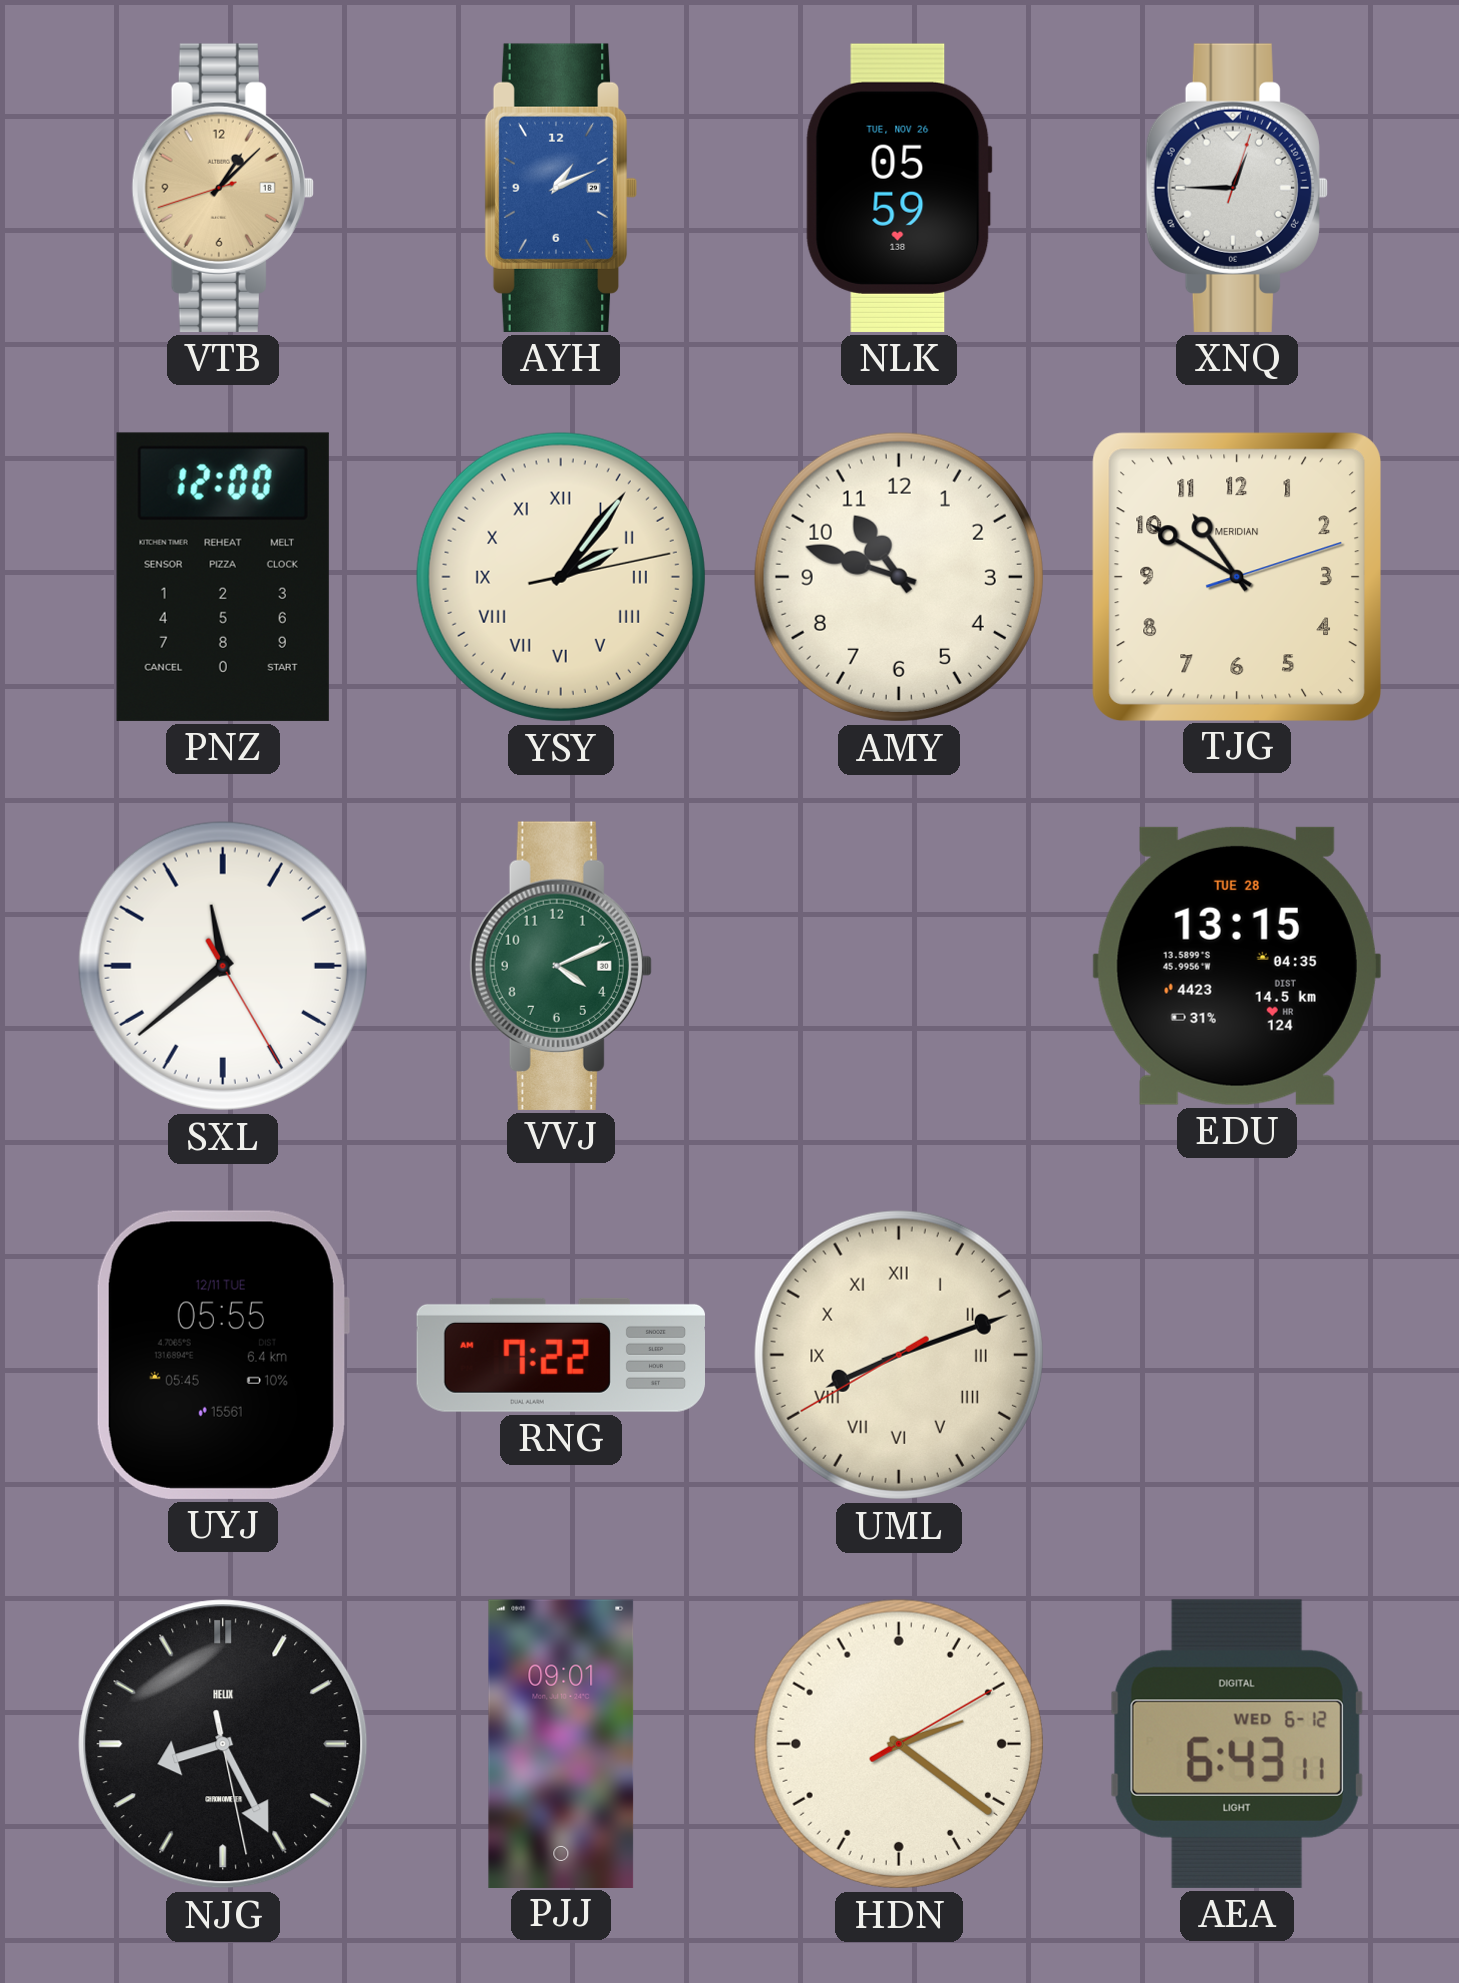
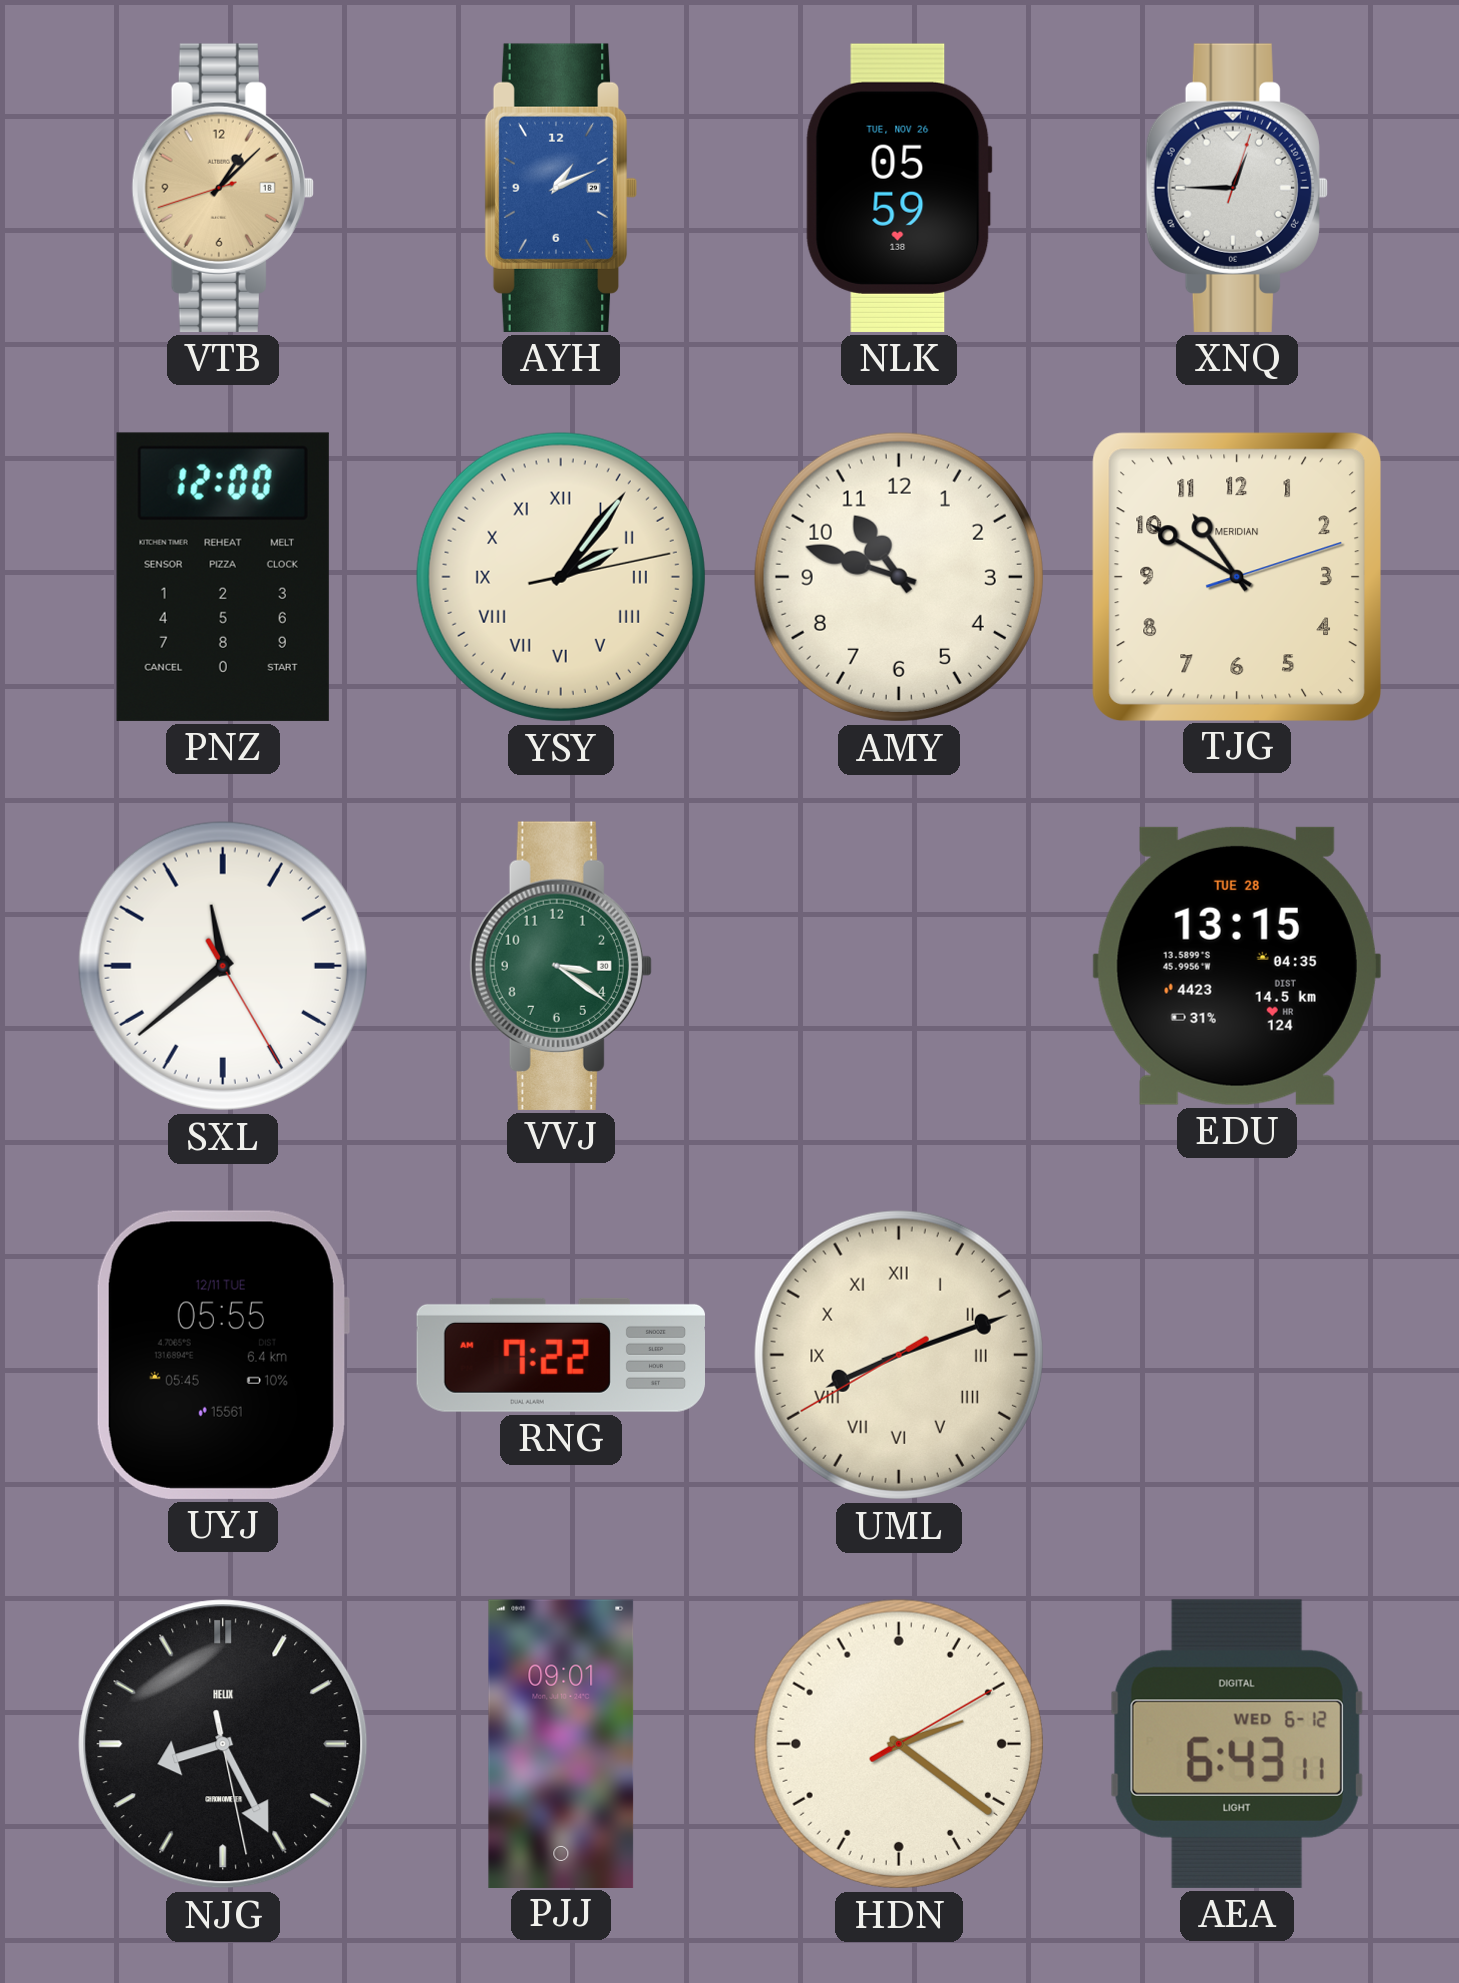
VVJ: 4:11 -> 3:21 (561, 966)
